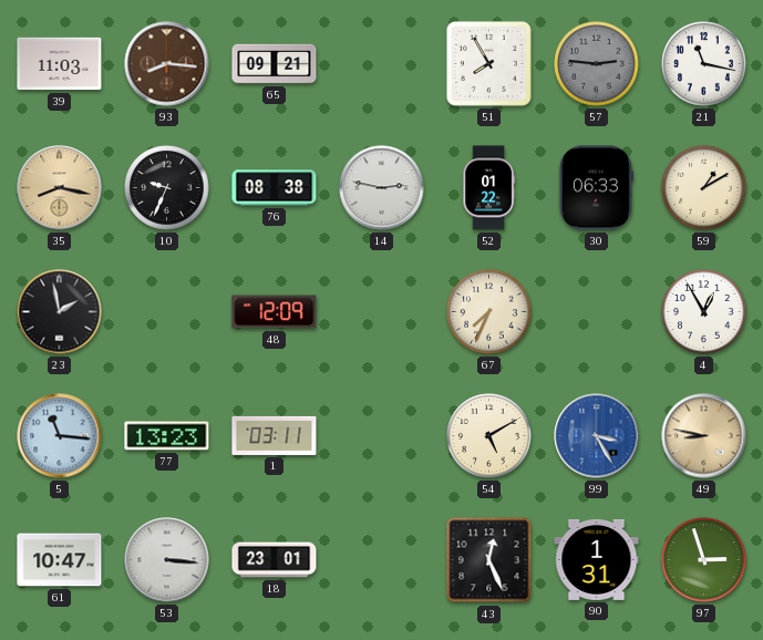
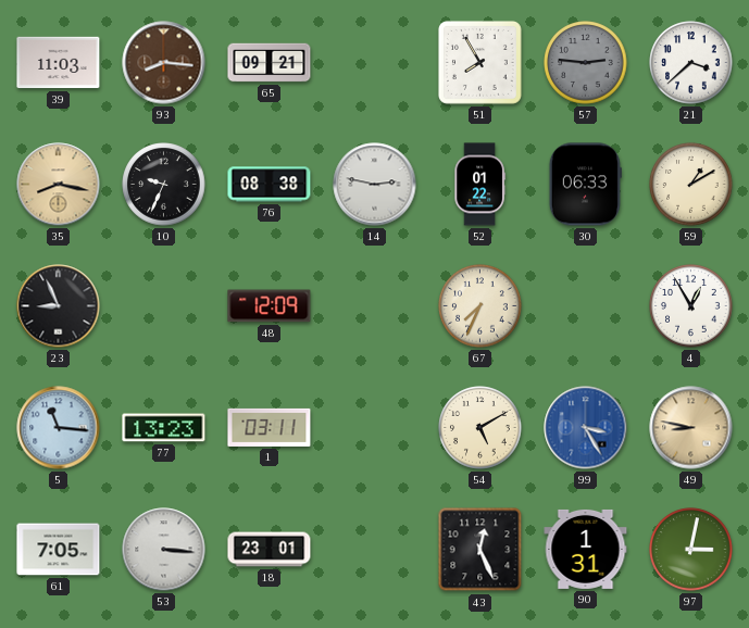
21: 11:17 -> 3:38 (691, 63)
23: 1:58 -> 8:56 (59, 306)
61: 10:47 -> 7:05 (59, 550)
97: 2:57 -> 3:02 (691, 550)
